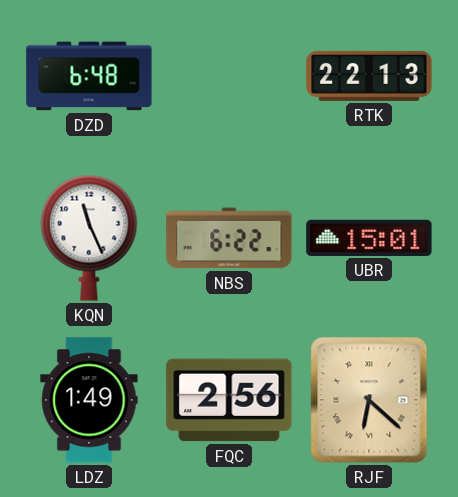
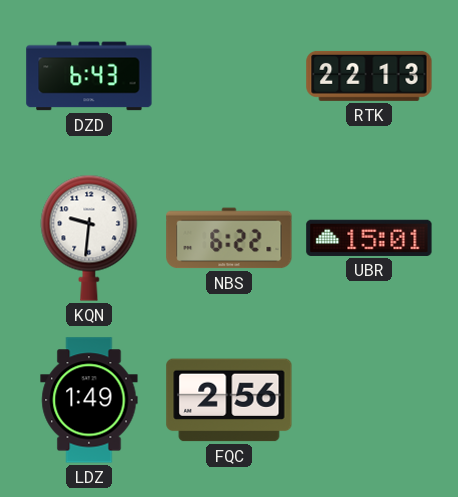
DZD: 6:48 -> 6:43 (89, 76)
KQN: 11:26 -> 9:31 (89, 238)
RJF: 6:22 -> none (369, 400)
